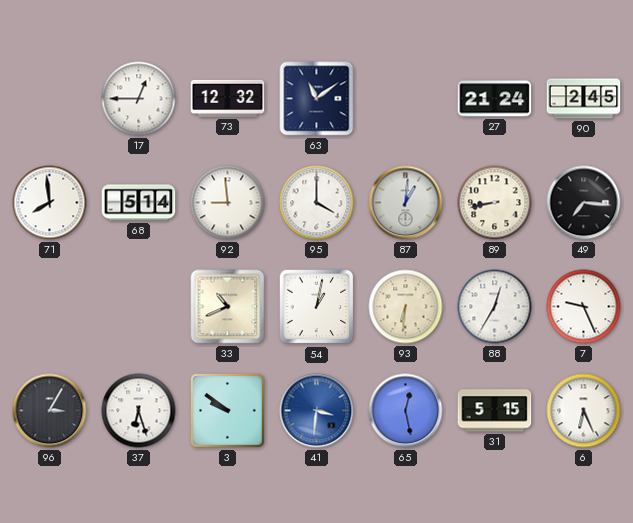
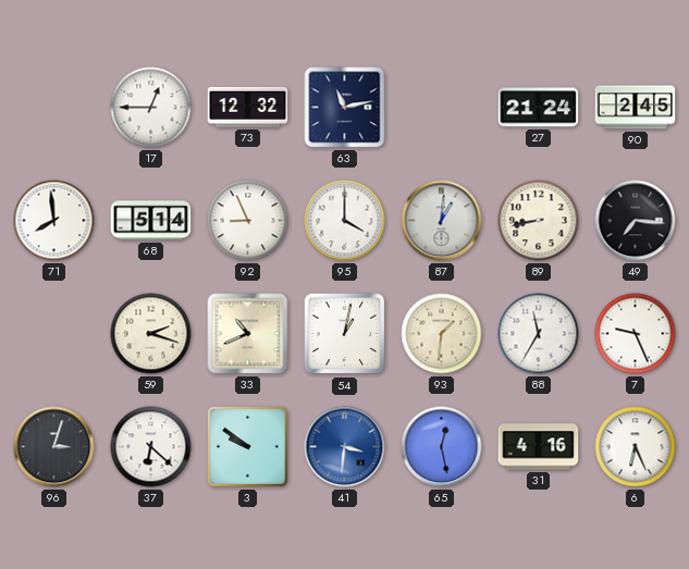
63: 11:09 -> 11:13 (345, 108)
92: 8:59 -> 8:56 (248, 221)
59: none -> 2:18 (151, 334)
93: 6:31 -> 1:31 (442, 334)
88: 12:35 -> 11:35 (539, 334)
96: 3:05 -> 3:03 (54, 447)
37: 6:27 -> 6:22 (151, 447)
31: 5:15 -> 4:16 (539, 447)
